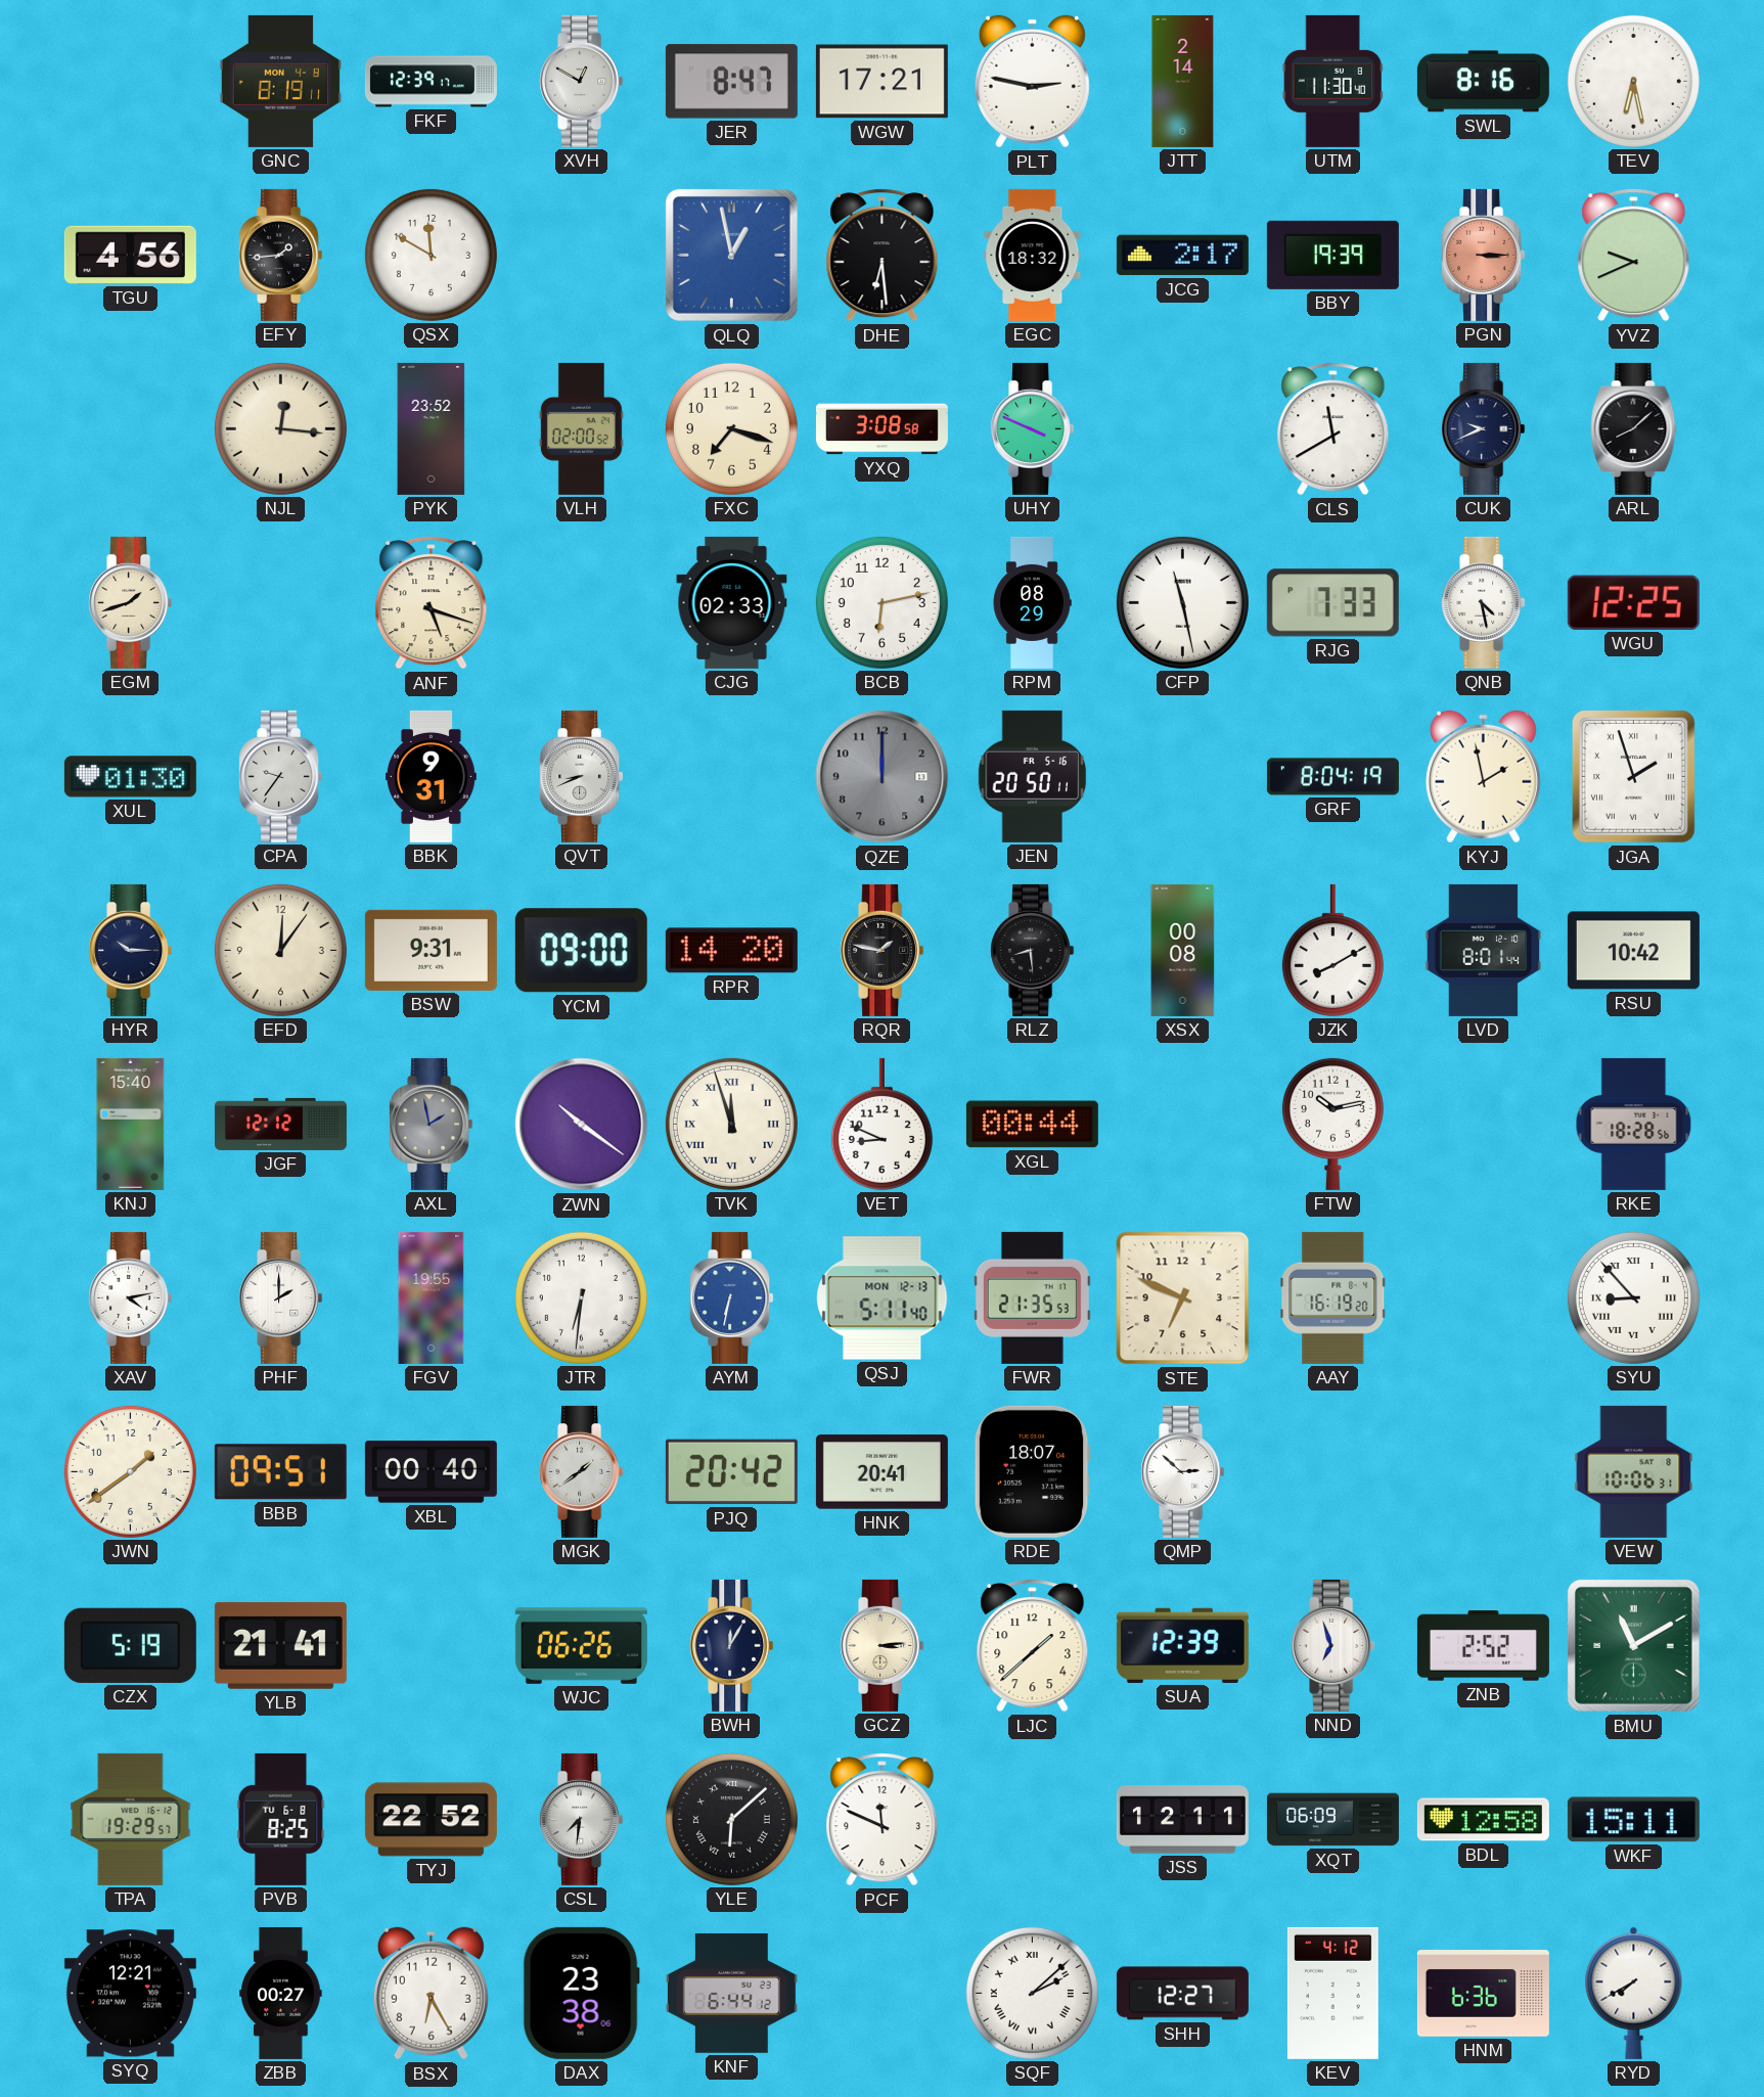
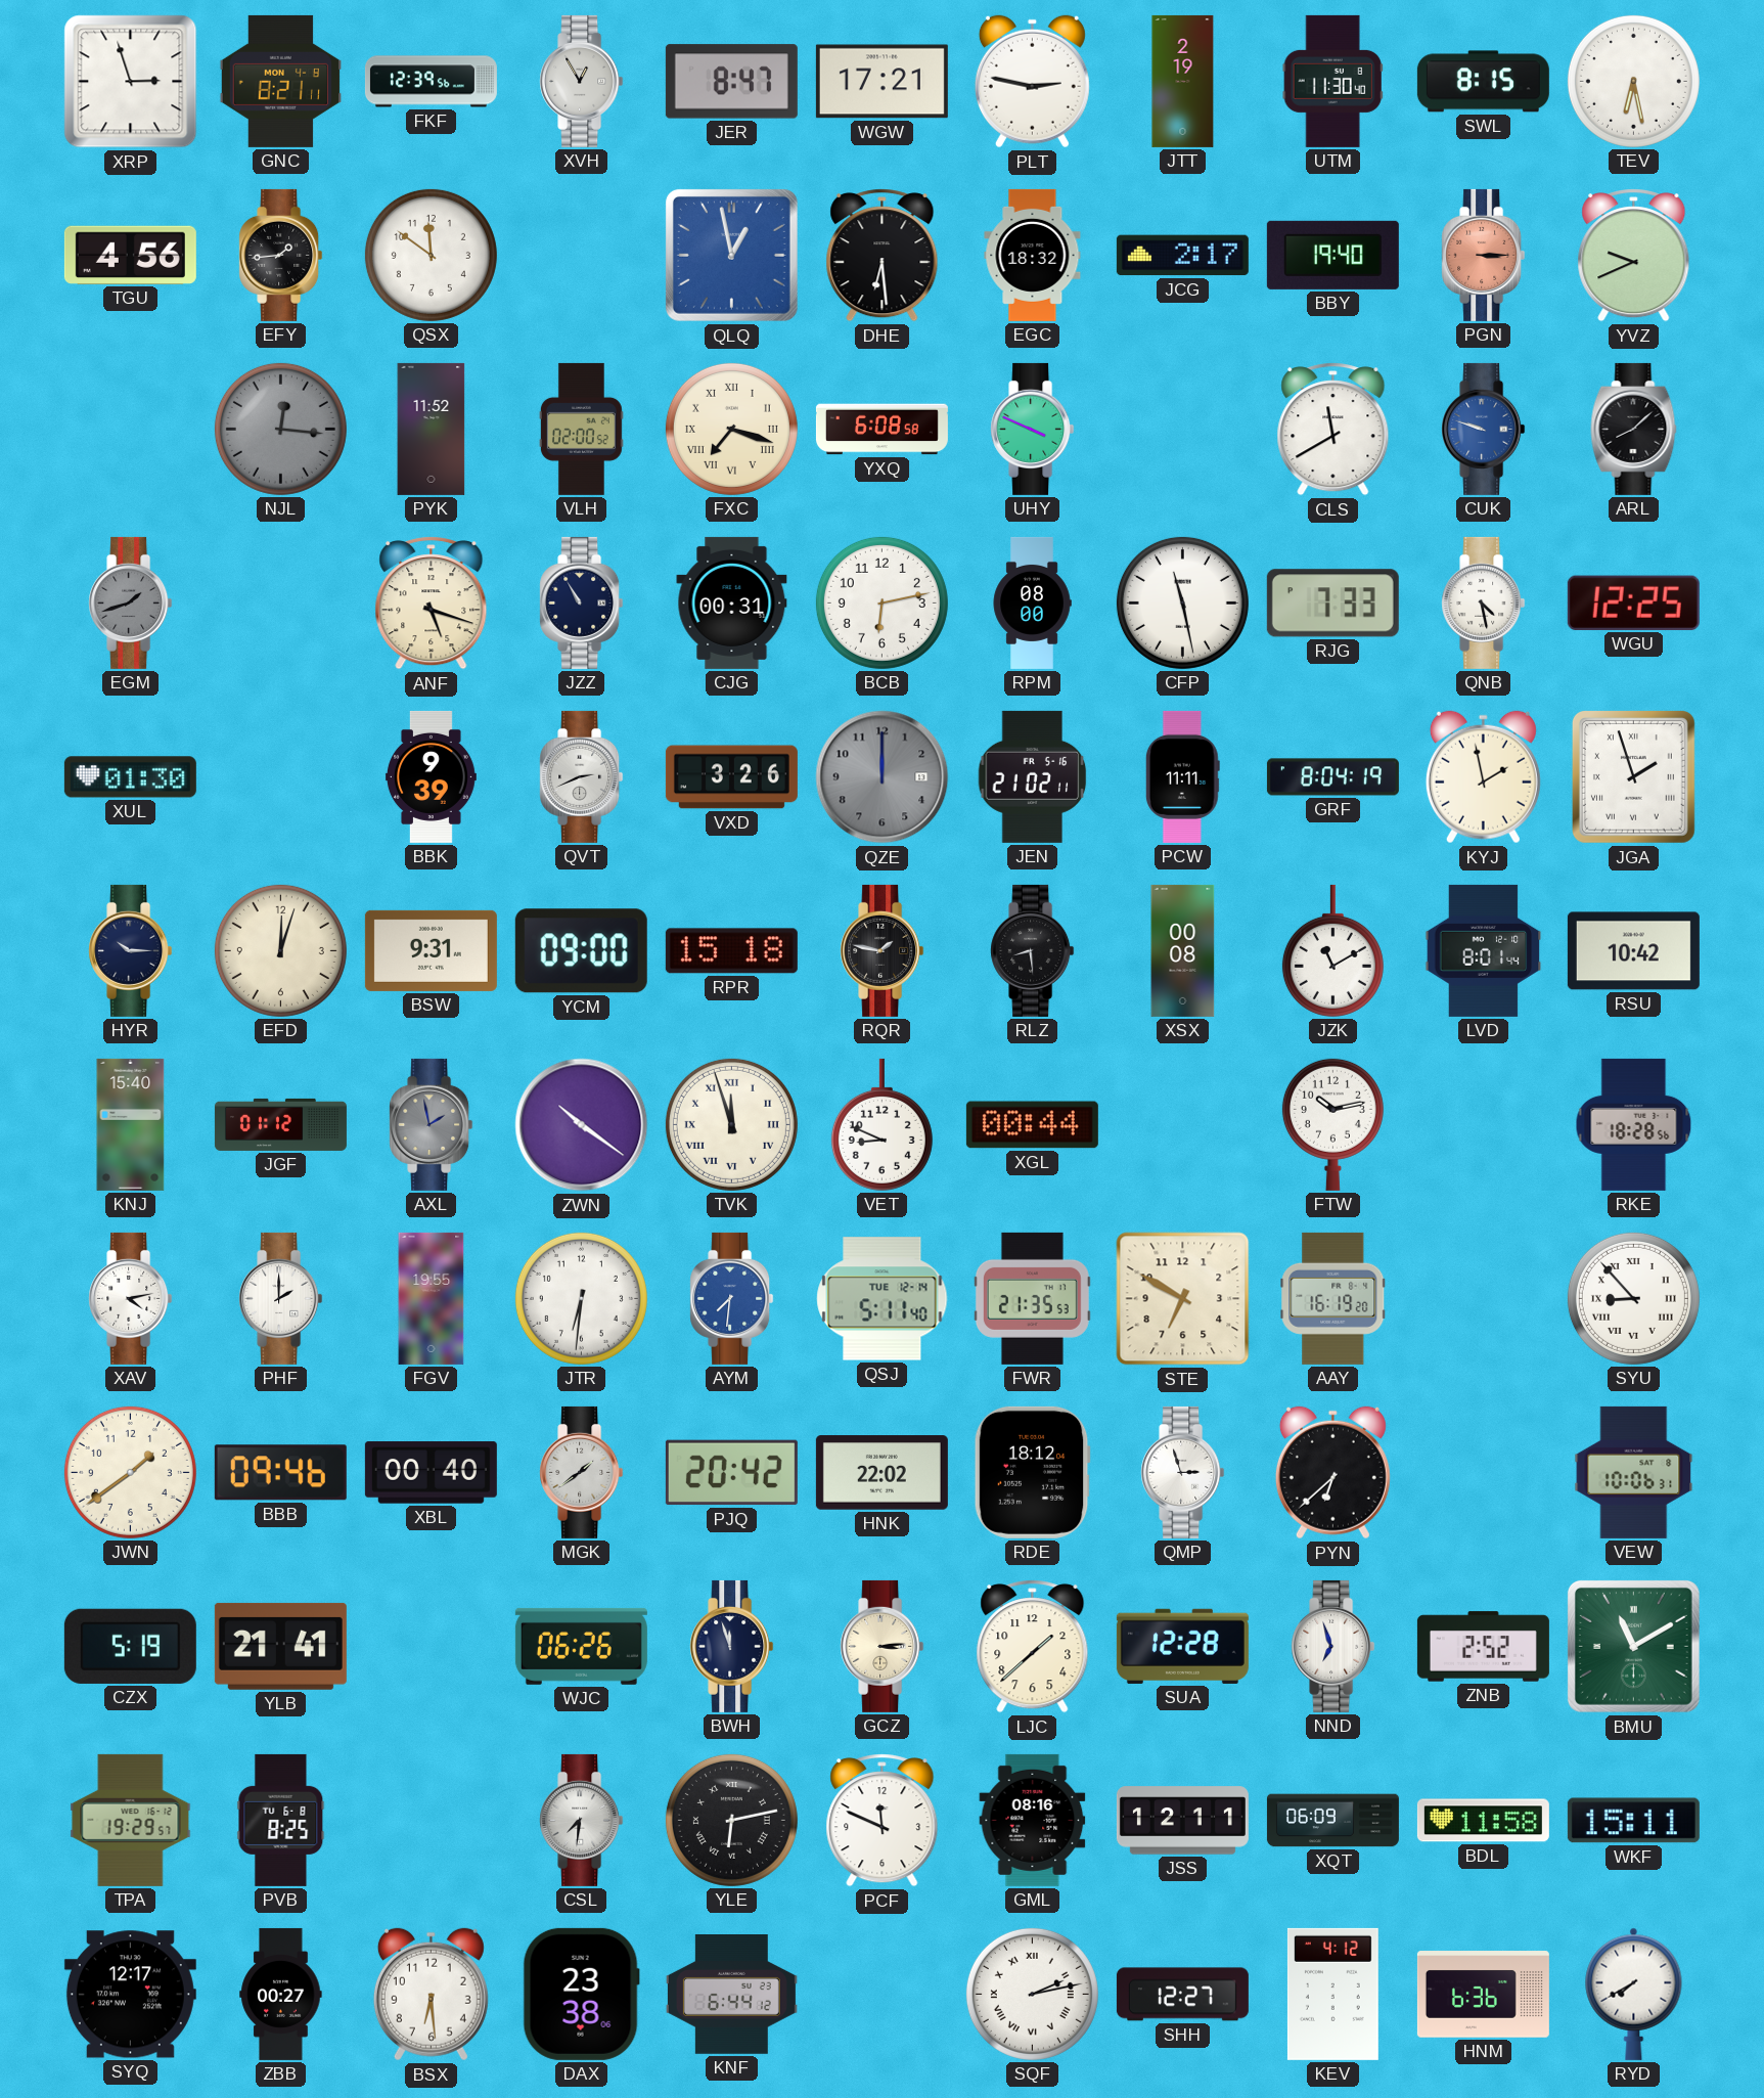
XRP: none -> 2:57 (131, 82)
GNC: 8:19 -> 8:21 (280, 81)
FKF: 12:39:17 -> 12:39:56 (431, 82)
XVH: 12:50 -> 12:55 (582, 81)
JTT: 2:14 -> 2:19 (1183, 81)
SWL: 8:16 -> 8:15 (1483, 82)
QSX: 11:50 -> 11:51 (431, 255)
BBY: 19:39 -> 19:40 (1332, 255)
NJL dial: cream -> grey (280, 429)
PYK: 23:52 -> 11:52 (432, 429)
FXC numerals: Arabic -> Roman (731, 429)
YXQ: 3:08 -> 6:08 (881, 430)
CUK: 9:41 -> 9:48 (1484, 429)
CUK dial: navy -> blue (1484, 429)
EGM dial: cream -> grey (131, 602)
JZZ: none -> 10:55 (582, 602)
CJG: 02:33 -> 00:31 (732, 602)
RPM: 08:29 -> 08:00 (1032, 602)
CPA: 9:36 -> none (281, 776)
BBK: 9:31 -> 9:39 (431, 776)
QVT: 8:41 -> 2:41 (582, 776)
VXD: none -> 3:26 (731, 777)
JEN: 20:50 -> 21:02 (1033, 776)
PCW: none -> 11:11 (1182, 776)
EFD: 12:06 -> 12:03 (280, 950)
RPR: 14:20 -> 15:18 (731, 951)
JZK: 8:10 -> 11:10 (1332, 950)
JGF: 12:12 -> 01:12 (280, 1124)
AYM: 6:32 -> 7:31 (732, 1298)
QSJ date: MON 12-13 -> TUE 12-14 (883, 1299)
STE: 6:49 -> 6:50 (1183, 1299)
BBB: 09:51 -> 09:46 (280, 1473)
HNK: 20:41 -> 22:02 (881, 1473)
RDE: 18:07 -> 18:12 (1032, 1472)
QMP: 2:52 -> 2:57 (1183, 1472)
PYN: none -> 6:38 (1332, 1473)
BWH: 12:05 -> 11:57 (732, 1646)
SUA: 12:39 -> 12:28 (1182, 1646)
TYJ: 22:52 -> none (431, 1820)
YLE: 6:08 -> 6:13 (731, 1820)
GML: none -> 08:16 (1033, 1820)
BDL: 12:58 -> 11:58 (1483, 1821)
SYQ: 12:21 -> 12:17 (130, 1995)
BSX: 6:25 -> 6:29 (431, 1995)
SQF: 2:08 -> 2:13 (1032, 1994)
